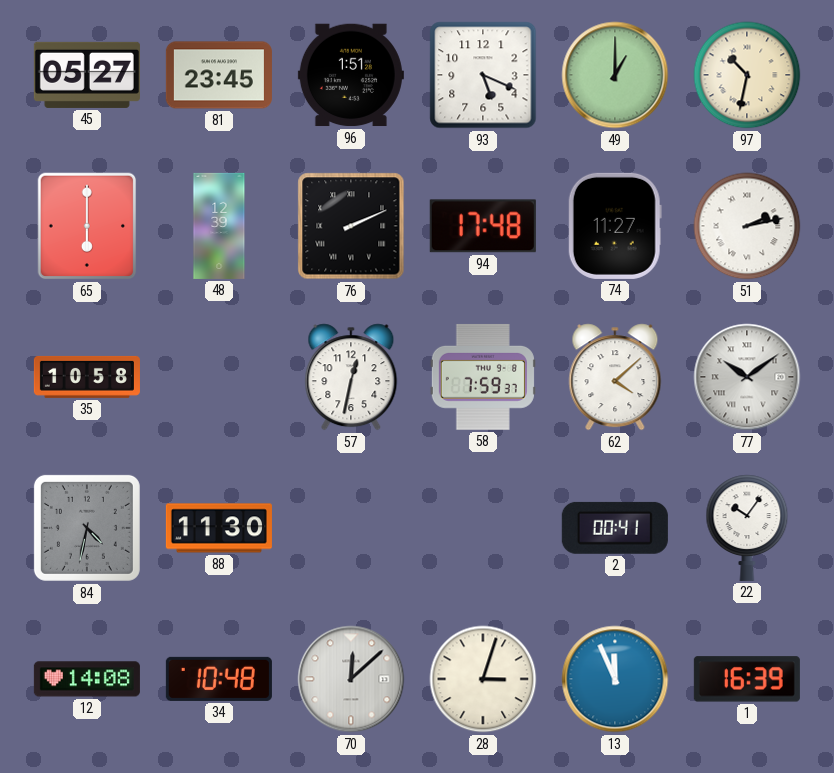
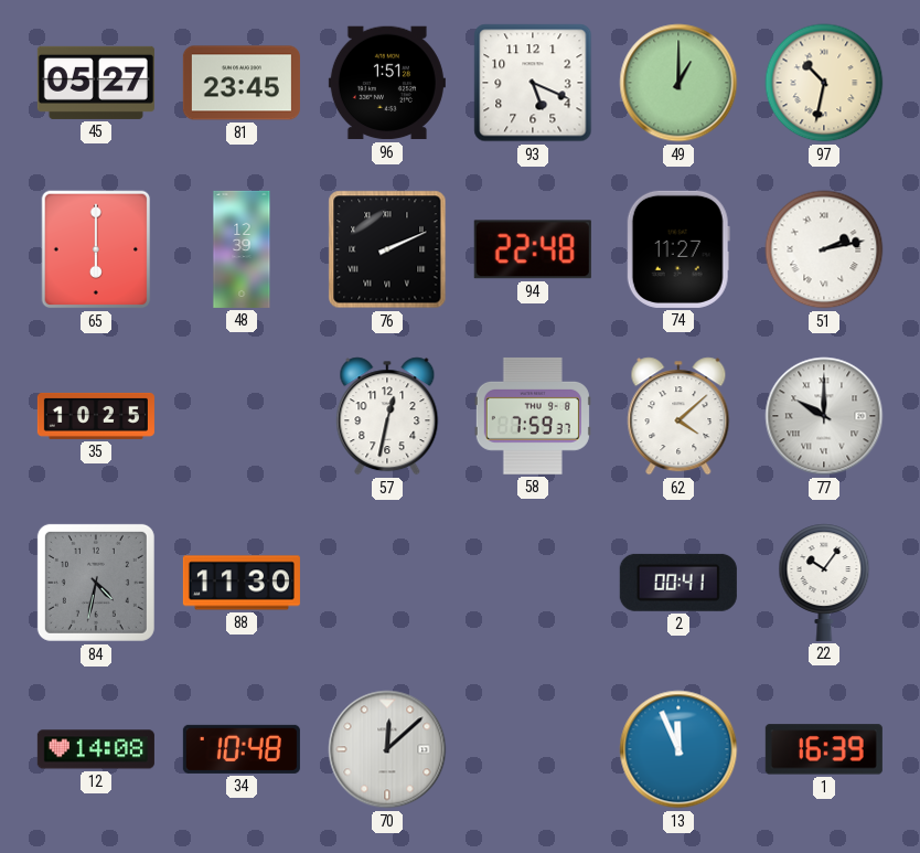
94: 17:48 -> 22:48 (533, 249)
35: 10:58 -> 10:25 (96, 416)
77: 10:09 -> 10:00 (824, 416)
28: 3:03 -> none (483, 679)
